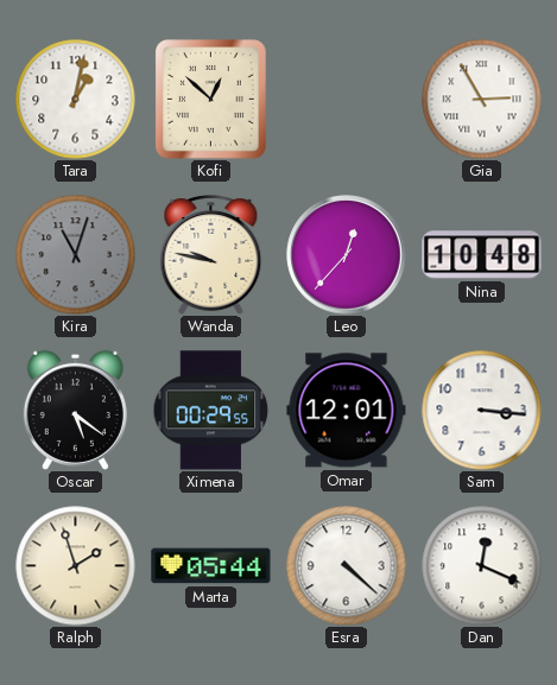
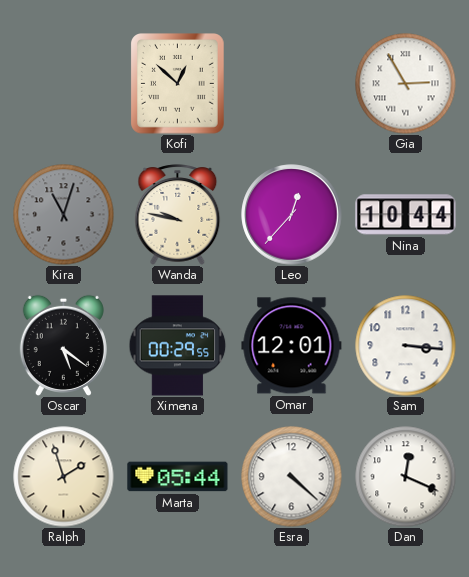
Tara: 1:02 -> none (76, 100)
Nina: 10:48 -> 10:44 (406, 215)
